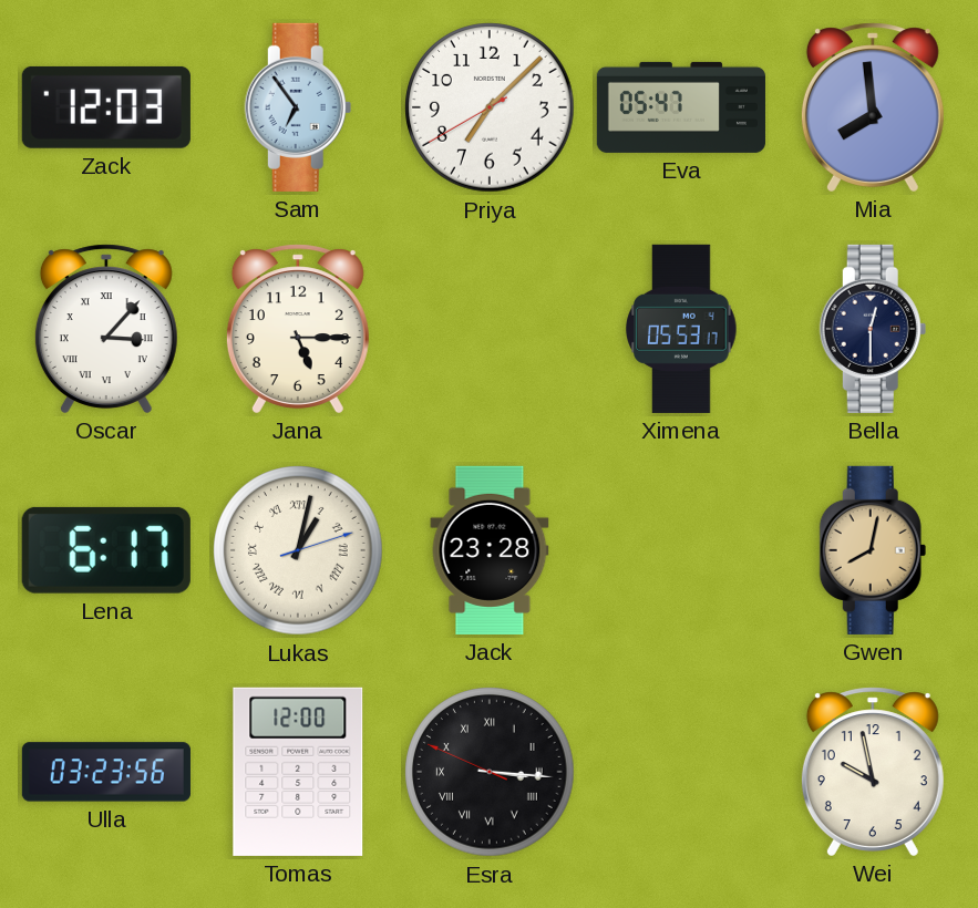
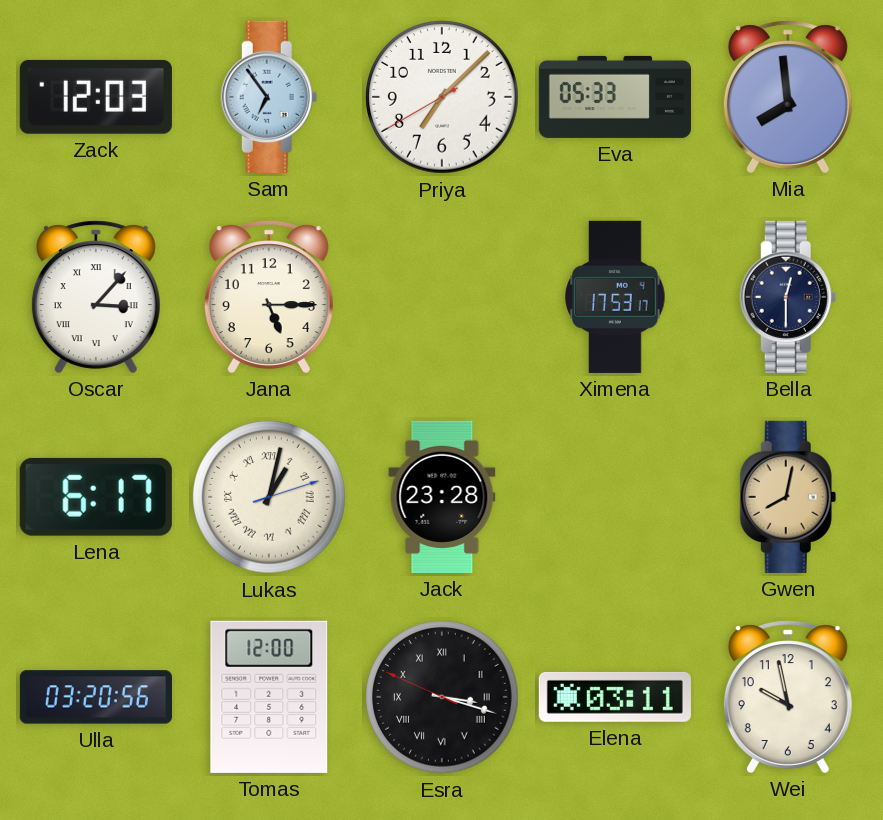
Eva: 05:47 -> 05:33 (615, 97)
Ximena: 05:53 -> 17:53 (615, 297)
Ulla: 03:23 -> 03:20 (96, 697)
Esra: 3:15 -> 3:17 (442, 697)
Elena: none -> 03:11 (615, 697)
